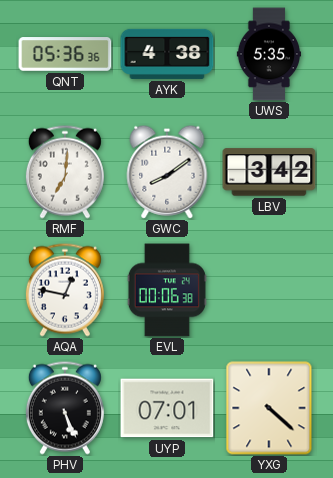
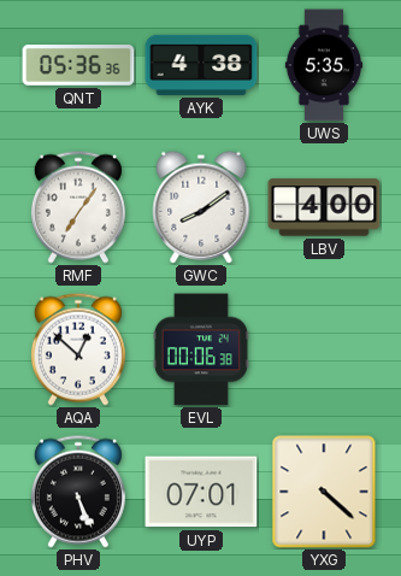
RMF: 7:01 -> 7:06 (78, 207)
LBV: 3:42 -> 4:00 (324, 207)
AQA: 12:47 -> 12:52 (78, 349)
